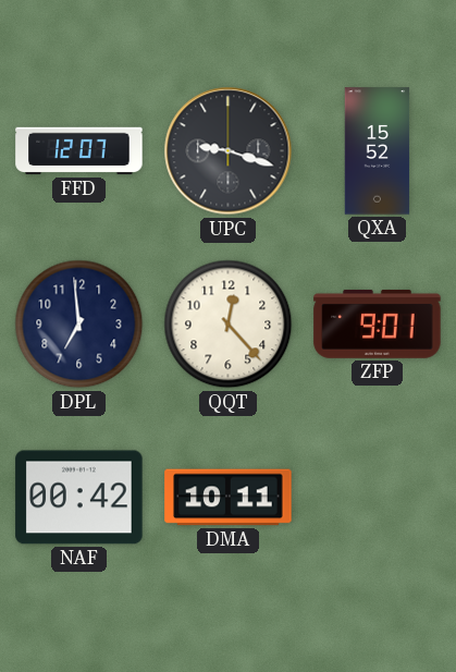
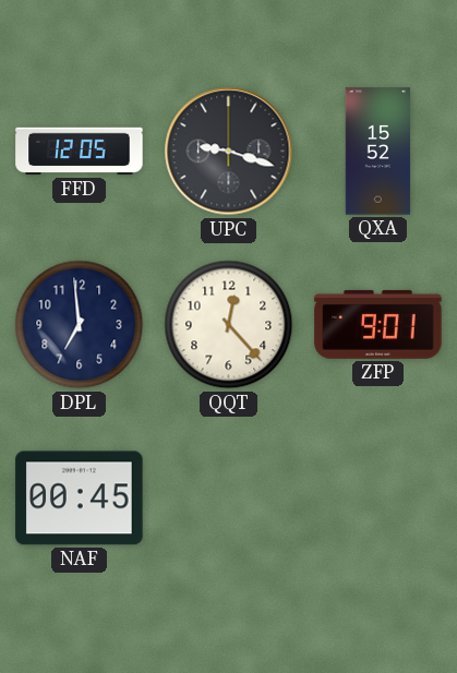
FFD: 12:07 -> 12:05 (80, 152)
NAF: 00:42 -> 00:45 (80, 498)
DMA: 10:11 -> none (229, 498)
